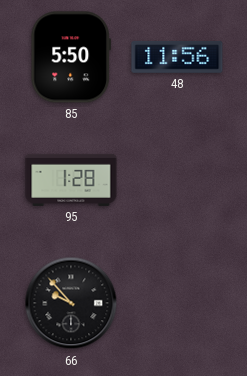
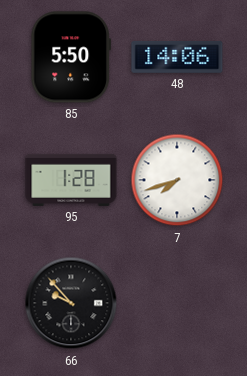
48: 11:56 -> 14:06 (177, 57)
7: none -> 7:42 (177, 180)
